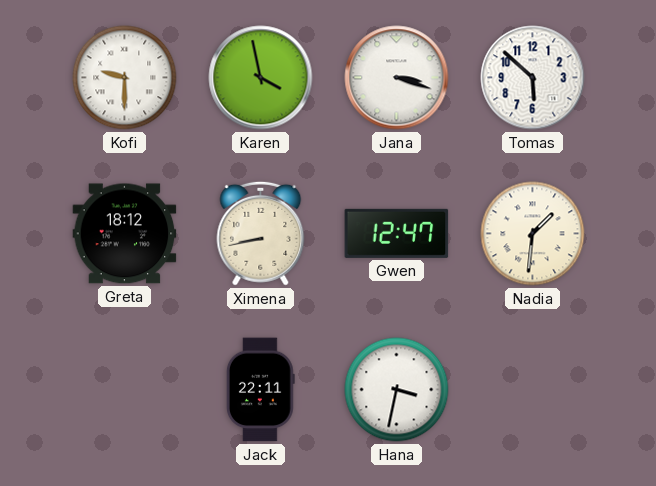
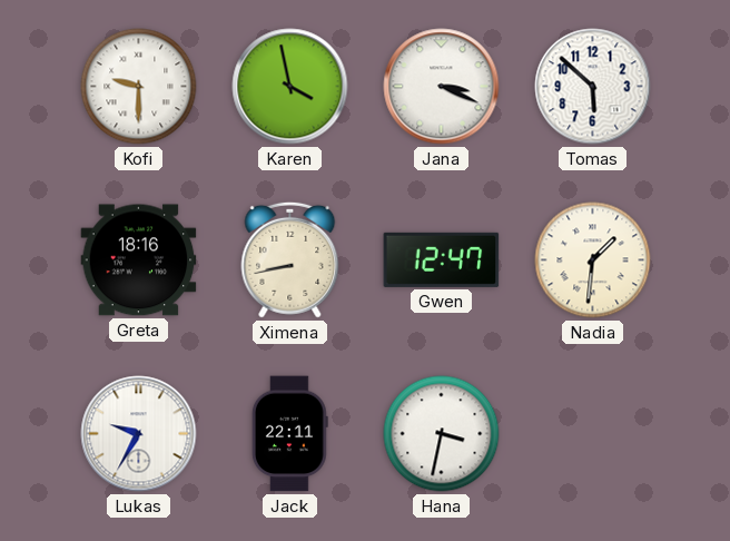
Jana: 3:18 -> 3:19 (442, 87)
Greta: 18:12 -> 18:16 (139, 260)
Lukas: none -> 9:35 (139, 434)
